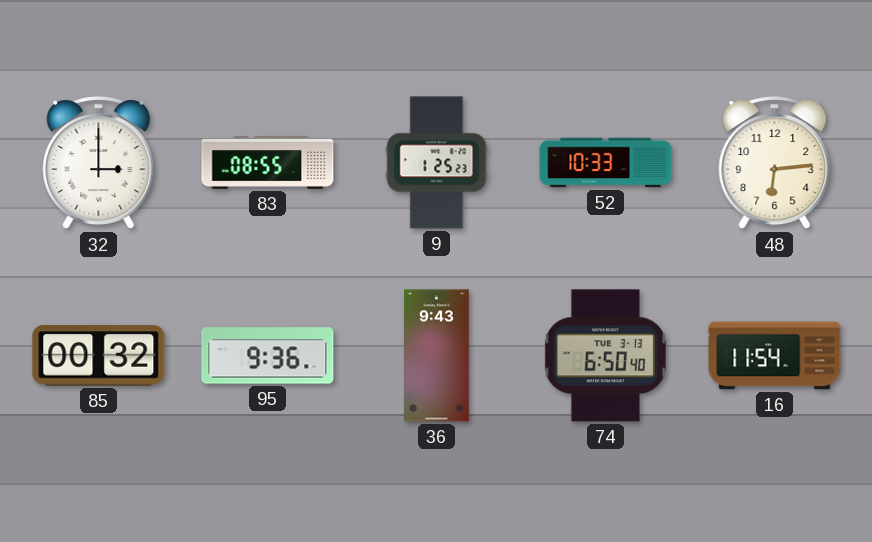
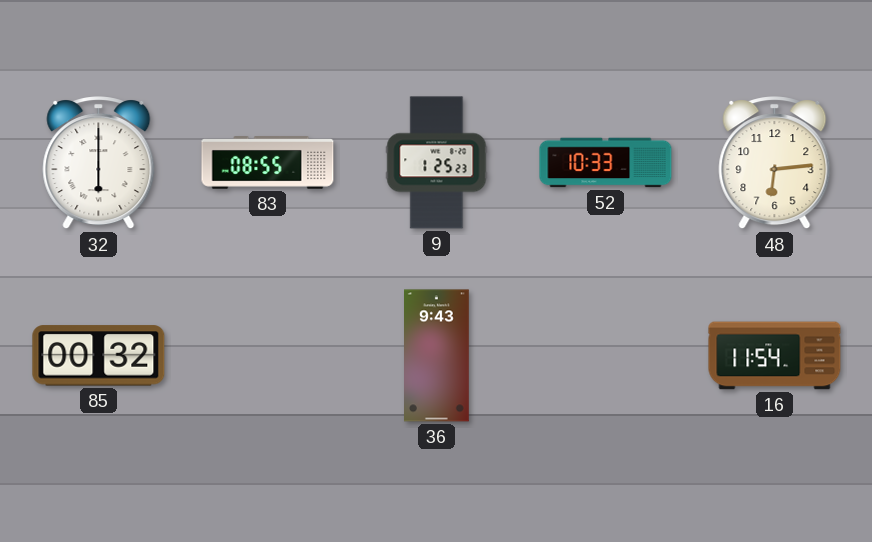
32: 3:00 -> 6:00 (99, 163)
95: 9:36 -> none (268, 356)
74: 6:50 -> none (605, 356)
